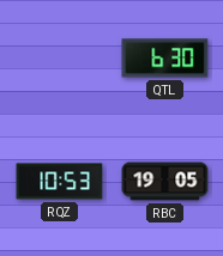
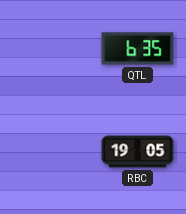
QTL: 6:30 -> 6:35 (138, 49)
RQZ: 10:53 -> none (60, 182)
